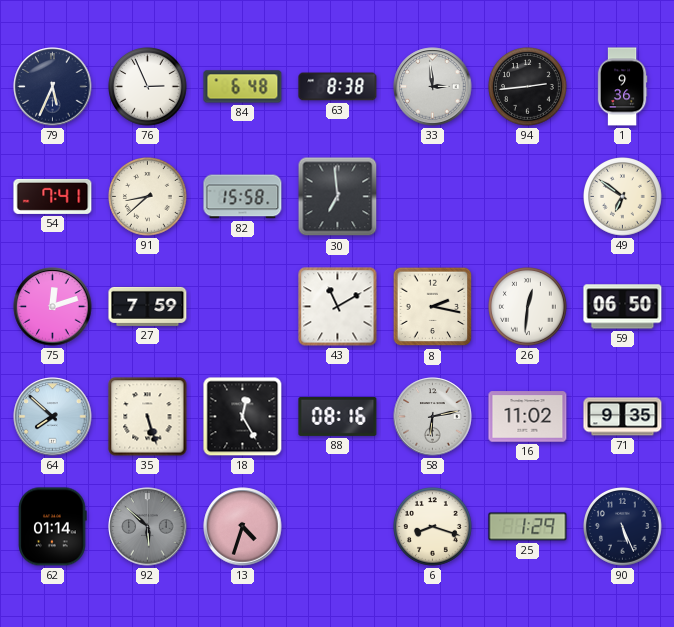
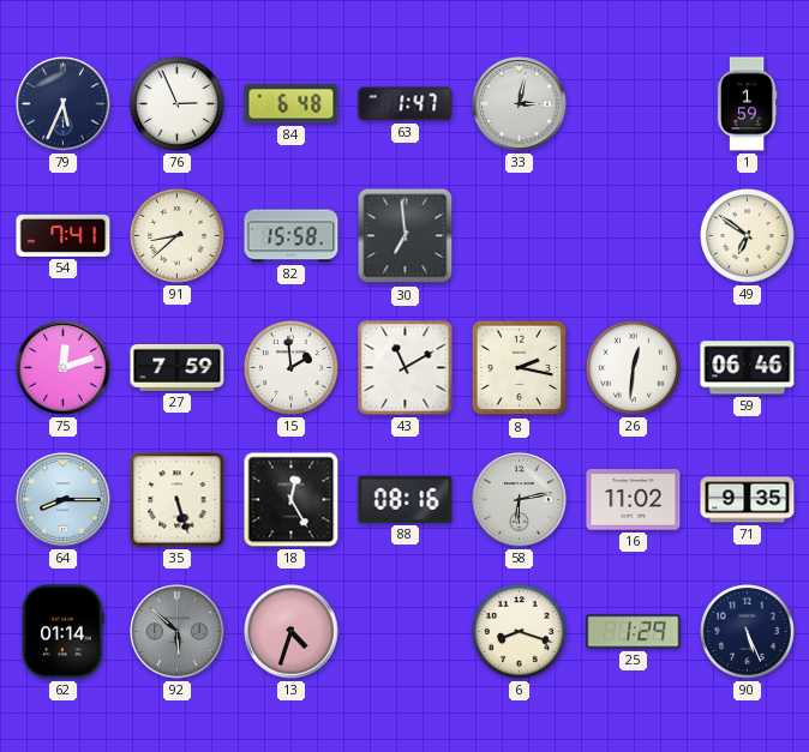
63: 8:38 -> 1:47 (406, 104)
33: 2:59 -> 3:02 (520, 104)
94: 2:44 -> none (528, 87)
1: 9:36 -> 1:59 (747, 104)
15: none -> 1:59 (292, 368)
59: 06:50 -> 06:46 (748, 368)
64: 7:52 -> 8:15 (64, 500)
